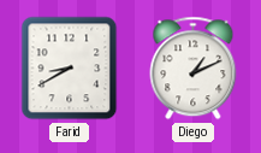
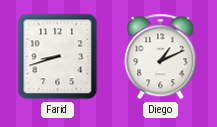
Farid: 8:40 -> 8:42 (58, 57)
